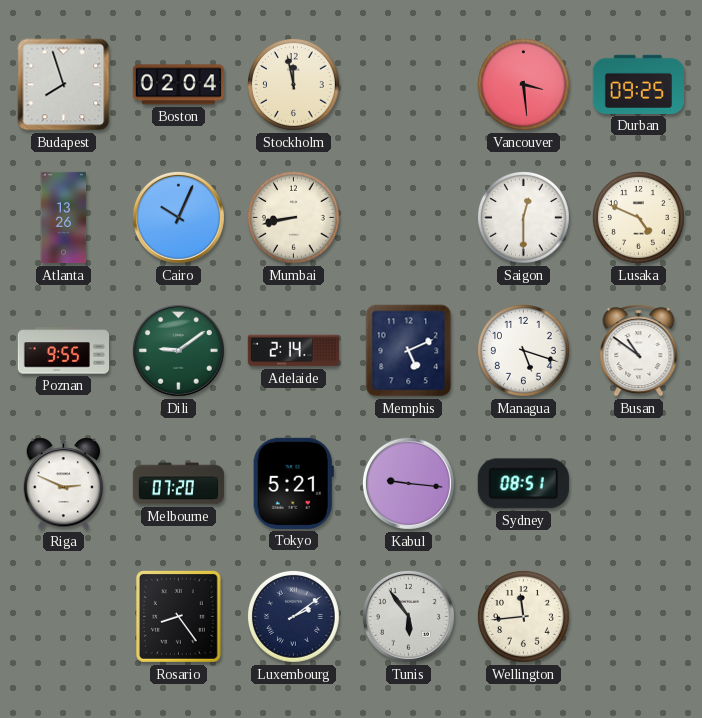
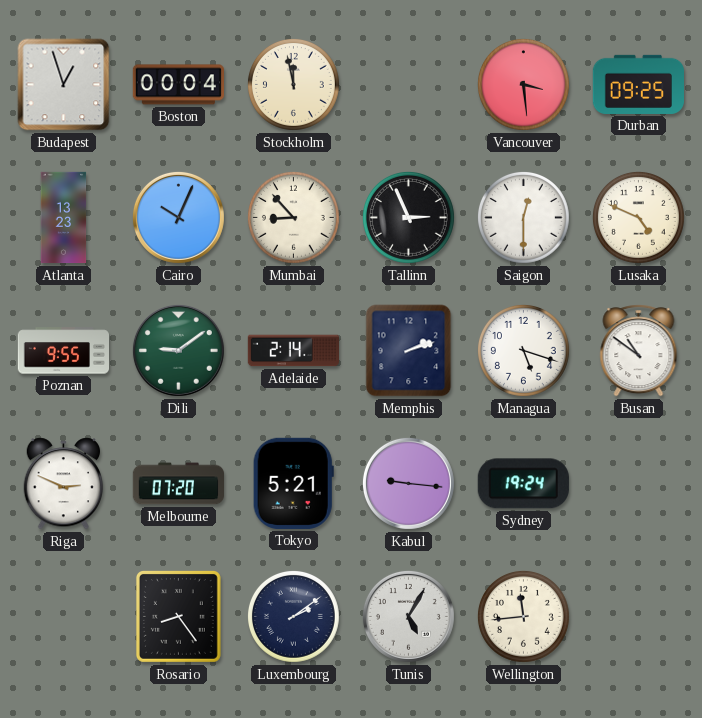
Budapest: 7:57 -> 12:57 (64, 85)
Boston: 02:04 -> 00:04 (178, 85)
Atlanta: 13:26 -> 13:23 (64, 218)
Mumbai: 8:43 -> 8:53 (293, 217)
Tallinn: none -> 2:56 (408, 217)
Memphis: 5:11 -> 2:12 (409, 351)
Sydney: 08:51 -> 19:24 (523, 484)
Tunis: 5:54 -> 5:05 (408, 616)
